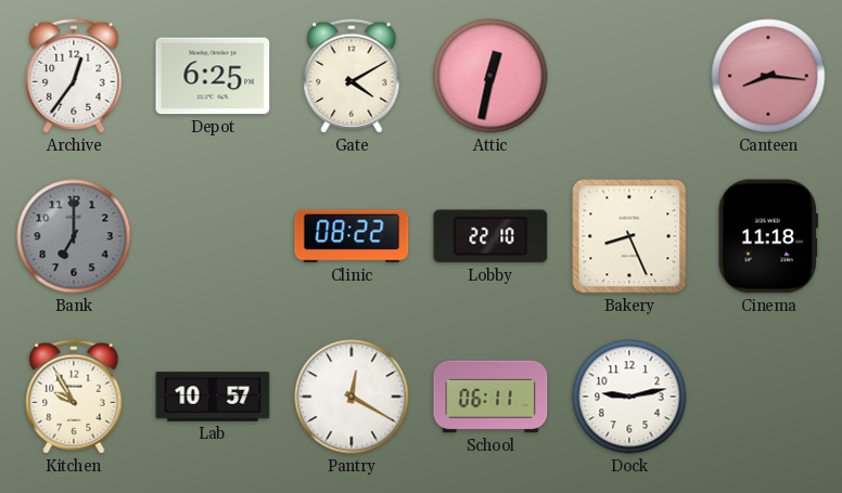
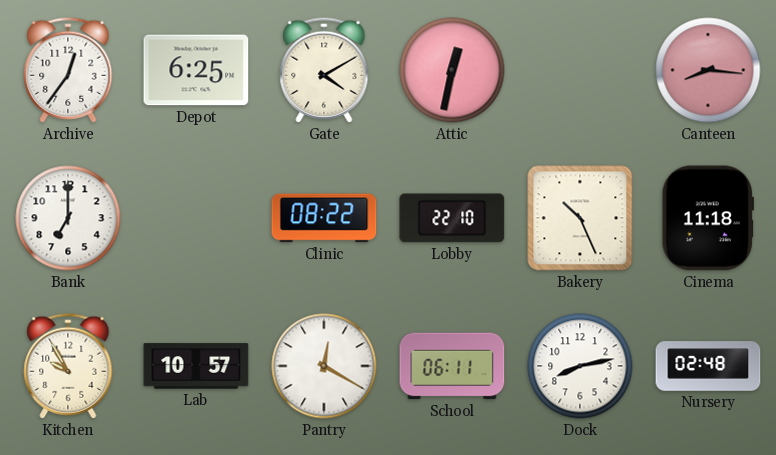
Bank dial: grey -> white (68, 218)
Bakery: 8:26 -> 10:26 (580, 218)
Dock: 9:13 -> 8:13 (580, 366)
Nursery: none -> 02:48 (708, 366)
